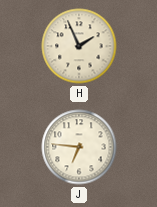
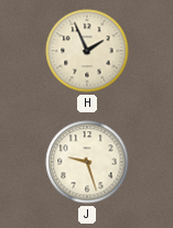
J: 6:46 -> 9:27 (87, 162)
